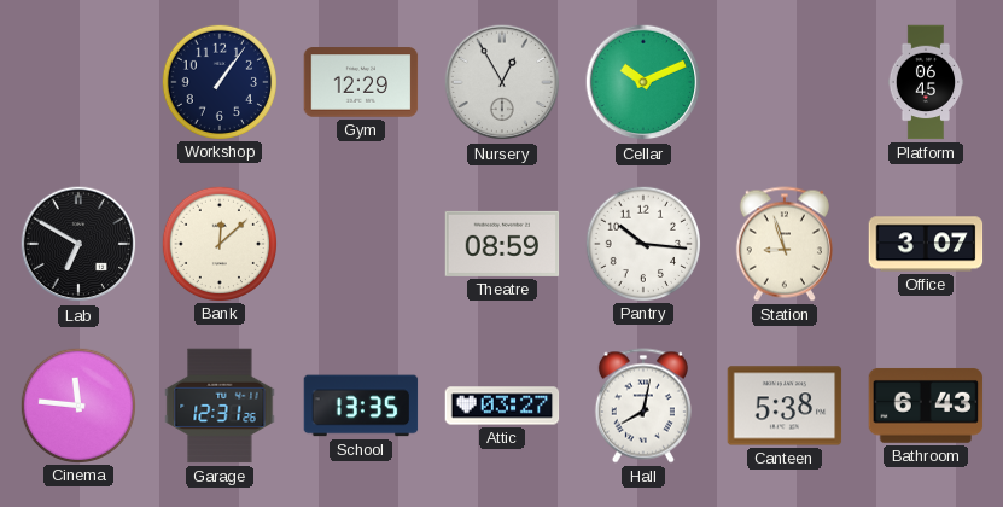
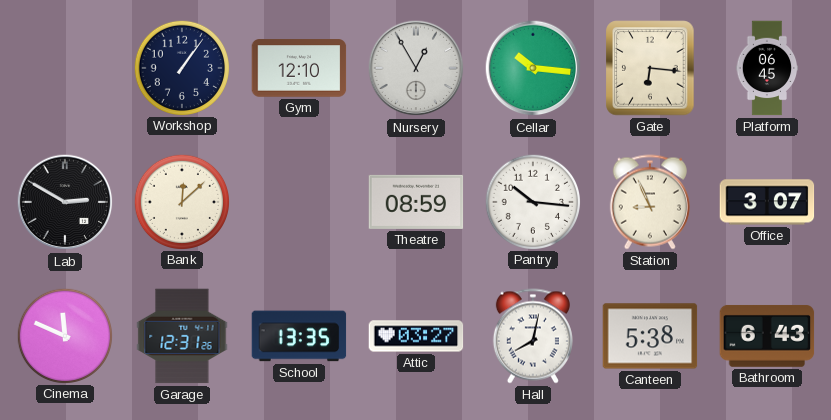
Gym: 12:29 -> 12:10 (299, 68)
Cellar: 10:11 -> 10:16 (533, 68)
Gate: none -> 6:16 (650, 68)
Lab: 6:50 -> 2:50 (65, 202)
Station: 8:57 -> 8:56 (650, 202)
Cinema: 11:46 -> 11:49 (64, 335)
